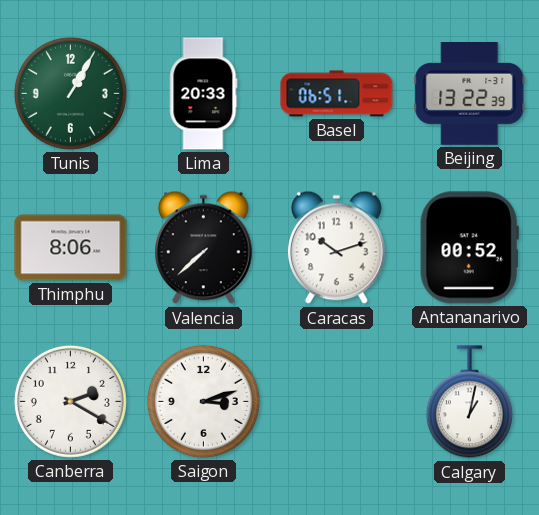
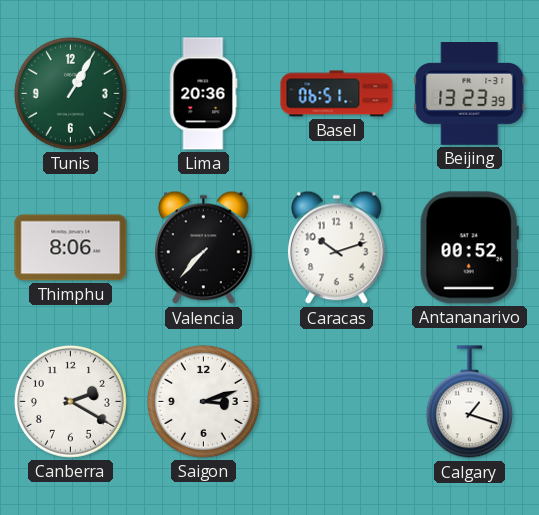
Lima: 20:33 -> 20:36 (204, 94)
Beijing: 13:22 -> 13:23 (470, 94)
Valencia: 7:38 -> 7:37 (204, 248)
Calgary: 1:02 -> 1:18 (469, 402)
